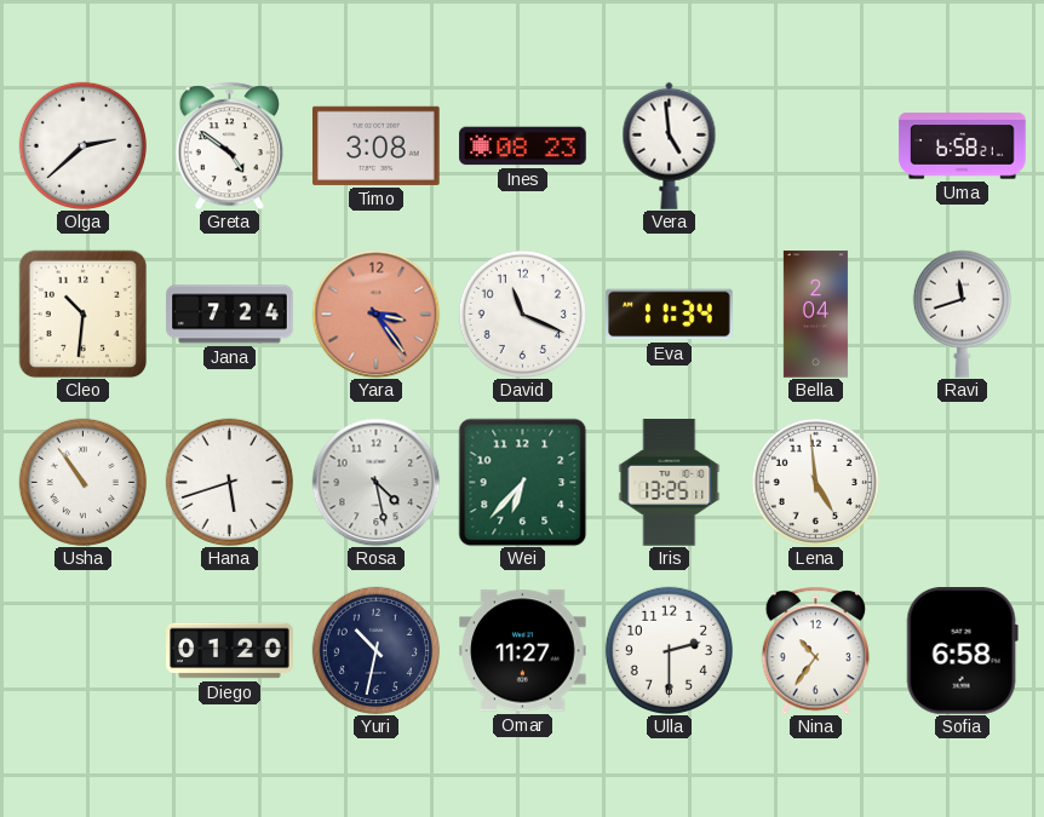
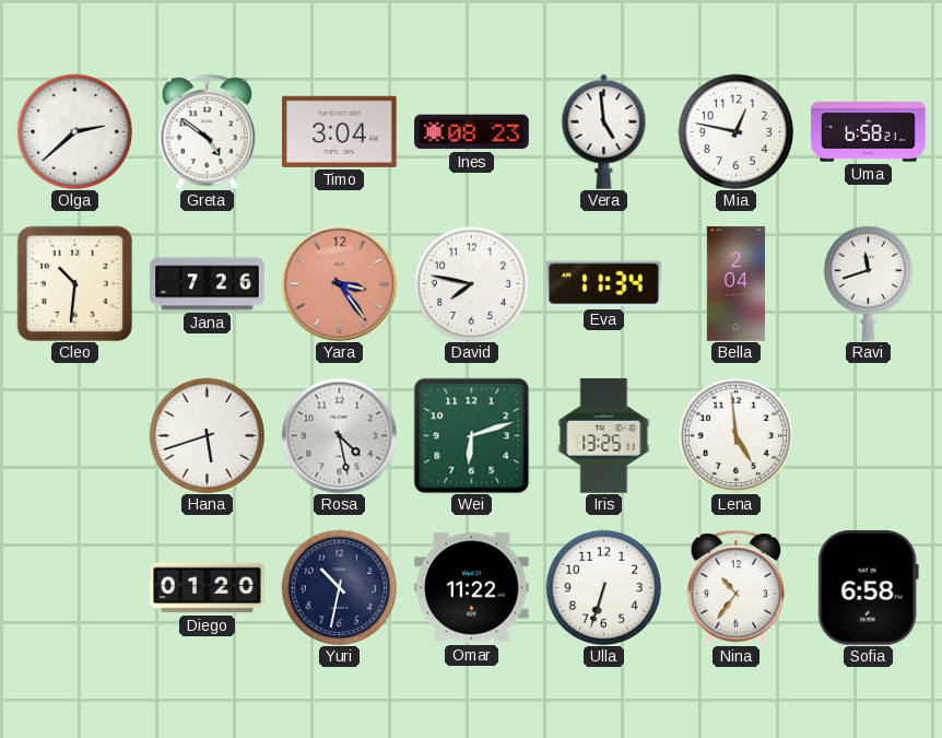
Timo: 3:08 -> 3:04 (340, 131)
Mia: none -> 12:47 (735, 131)
Jana: 7:24 -> 7:26 (208, 284)
David: 11:19 -> 7:47 (471, 283)
Usha: 10:54 -> none (82, 482)
Wei: 6:37 -> 6:12 (471, 435)
Omar: 11:27 -> 11:22 (472, 588)
Ulla: 2:30 -> 6:33 (603, 587)
